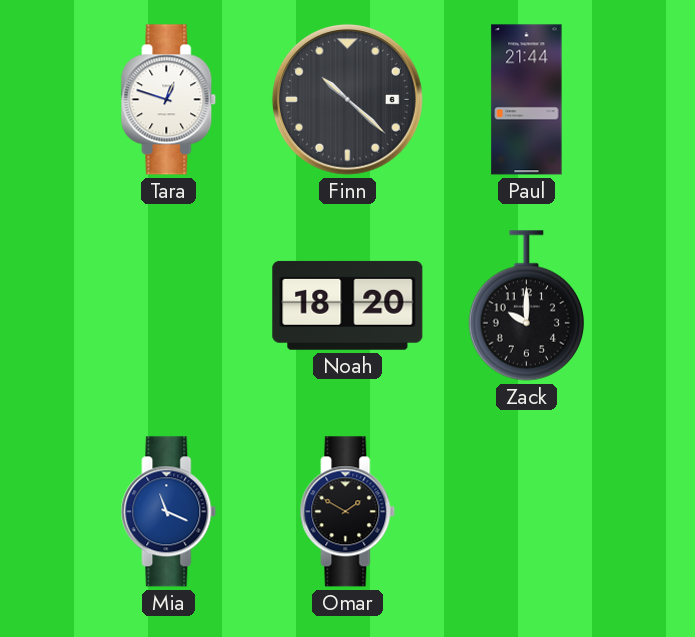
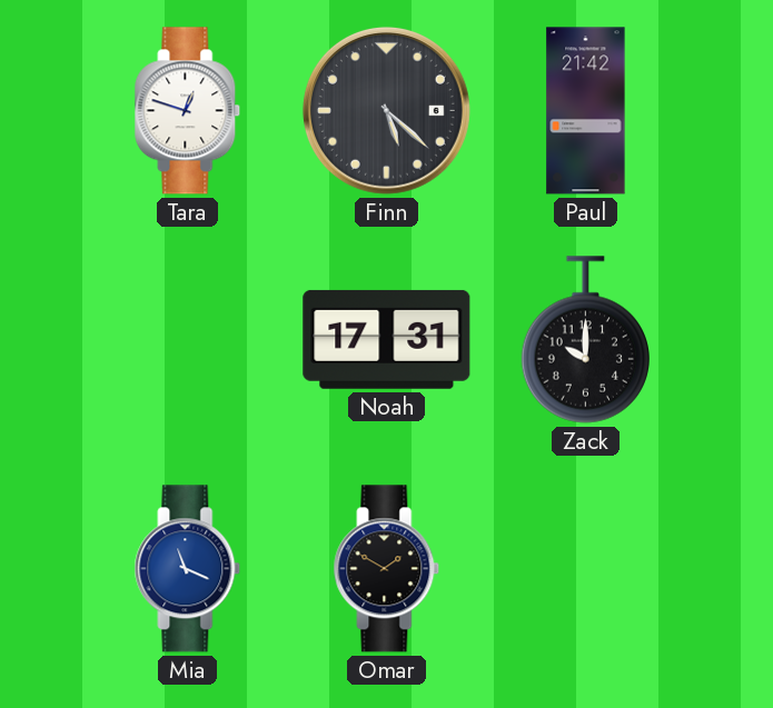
Finn: 10:22 -> 5:22 (386, 110)
Paul: 21:44 -> 21:42 (586, 111)
Noah: 18:20 -> 17:31 (387, 339)
